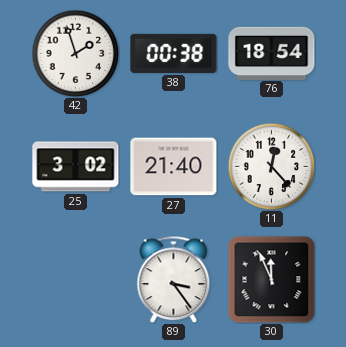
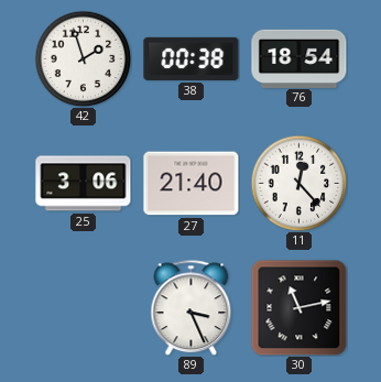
25: 3:02 -> 3:06 (84, 184)
89: 3:24 -> 3:26 (192, 307)
30: 11:56 -> 11:13 (298, 307)
